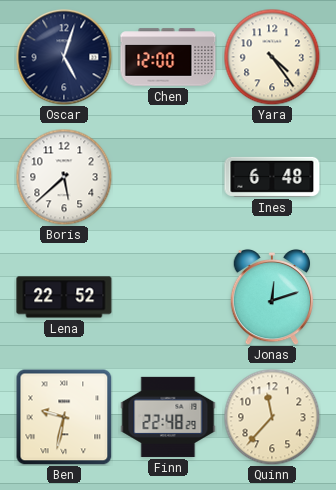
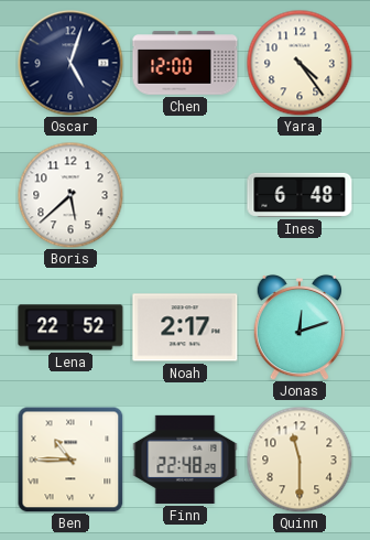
Noah: none -> 2:17 (185, 327)
Ben: 9:32 -> 10:45 (70, 460)
Quinn: 11:37 -> 11:30 (300, 460)
